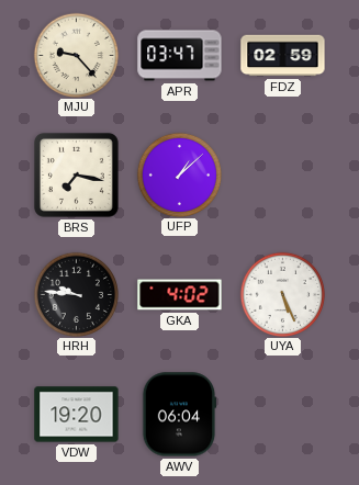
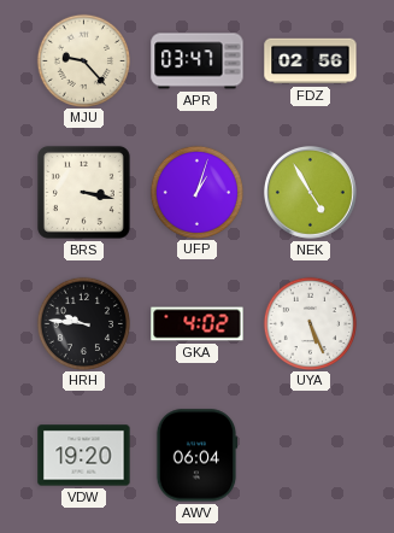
FDZ: 02:59 -> 02:56 (311, 61)
BRS: 7:17 -> 3:17 (83, 192)
UFP: 1:08 -> 1:03 (196, 192)
NEK: none -> 4:55 (310, 192)
